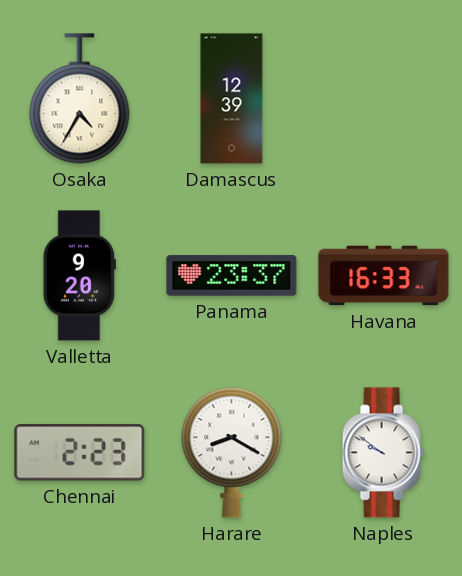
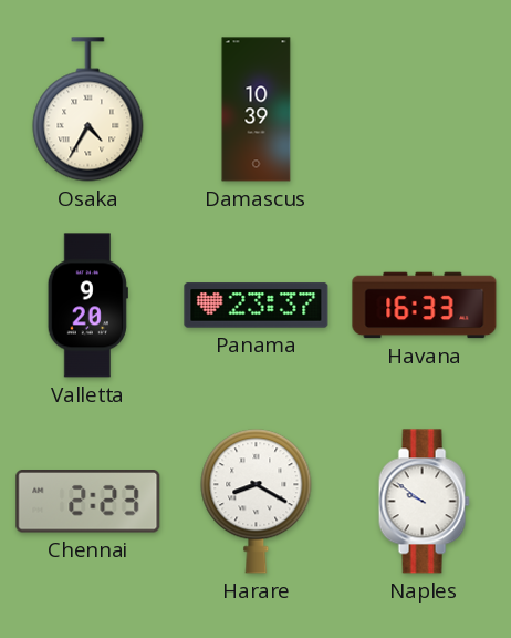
Damascus: 12:39 -> 10:39 (257, 110)
